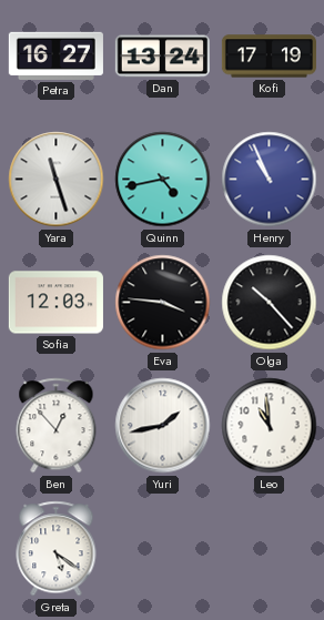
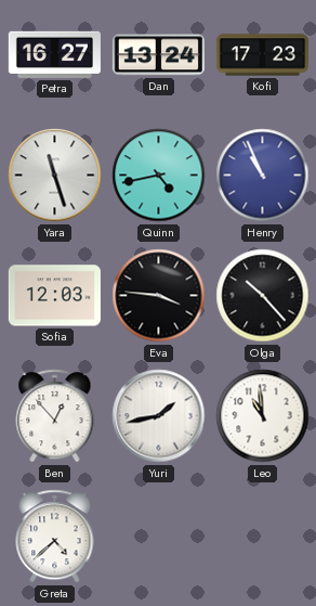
Kofi: 17:19 -> 17:23 (262, 55)
Greta: 5:21 -> 4:38 (55, 537)
